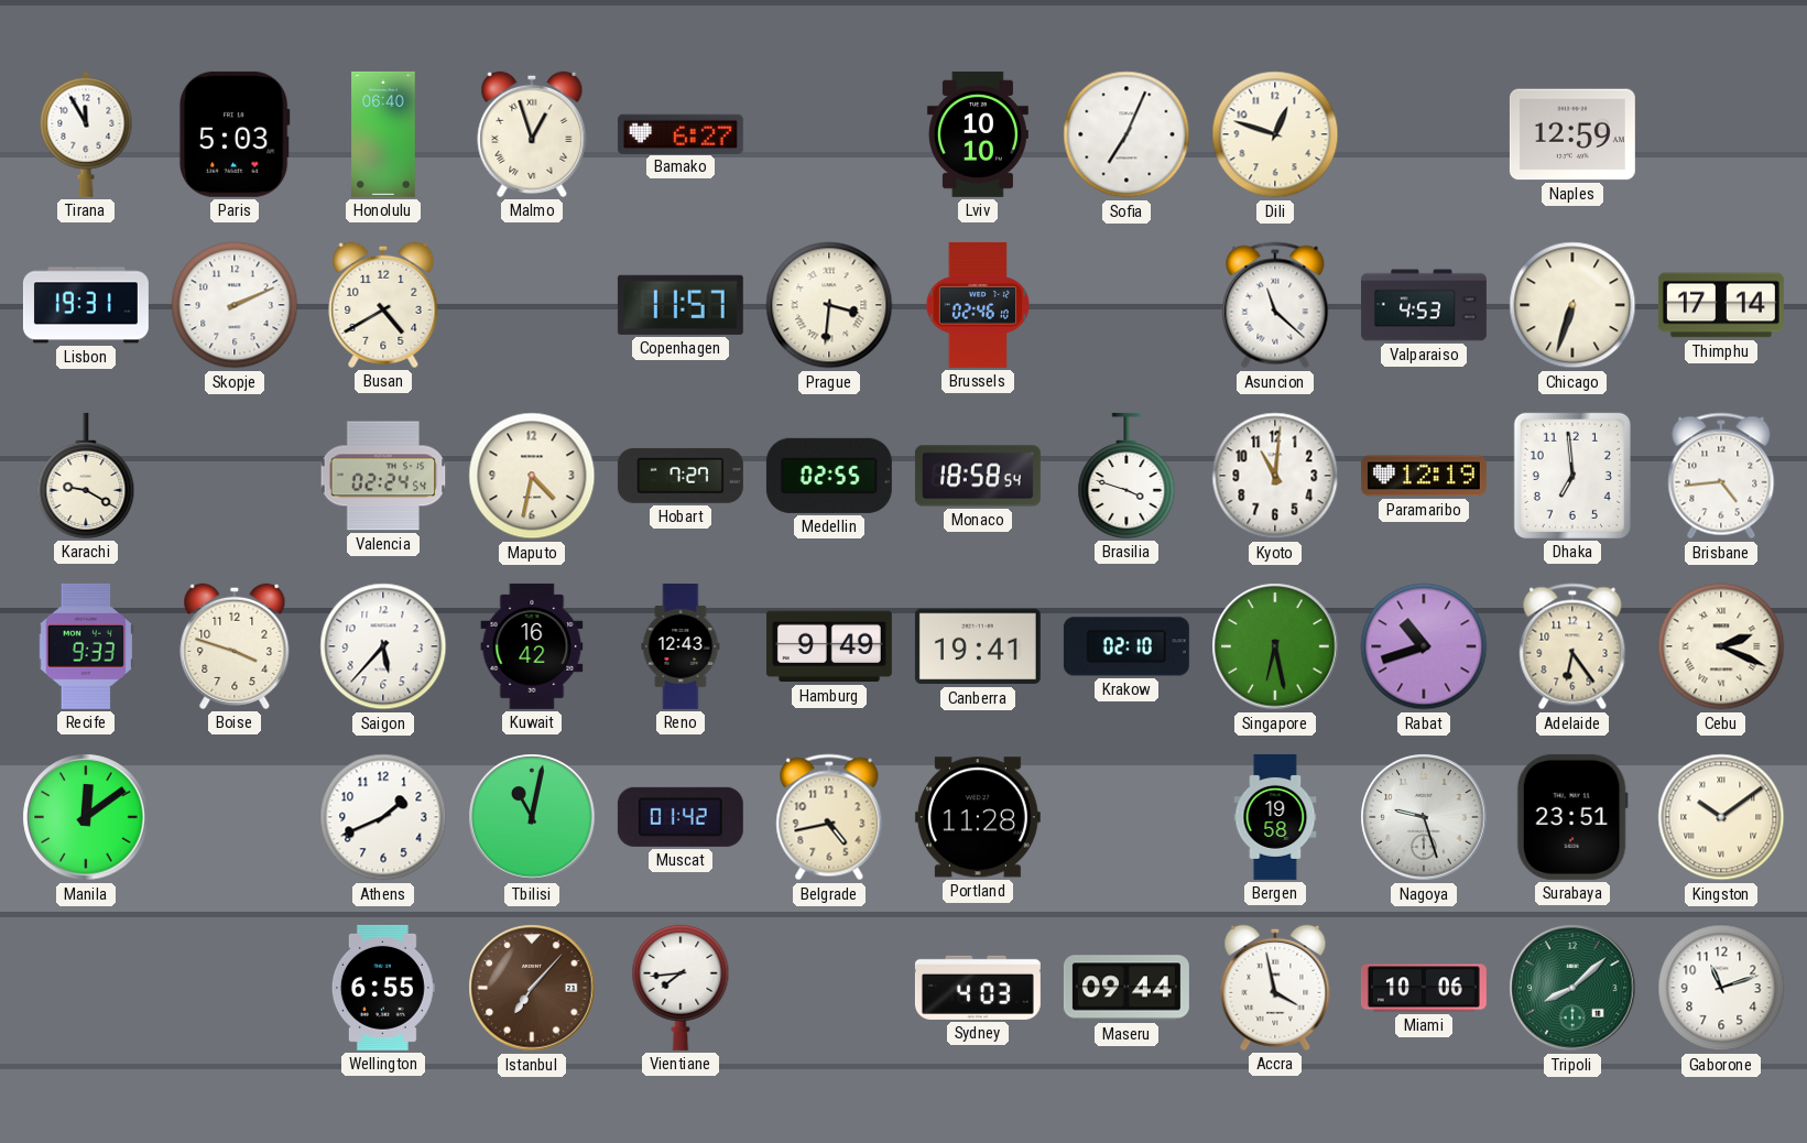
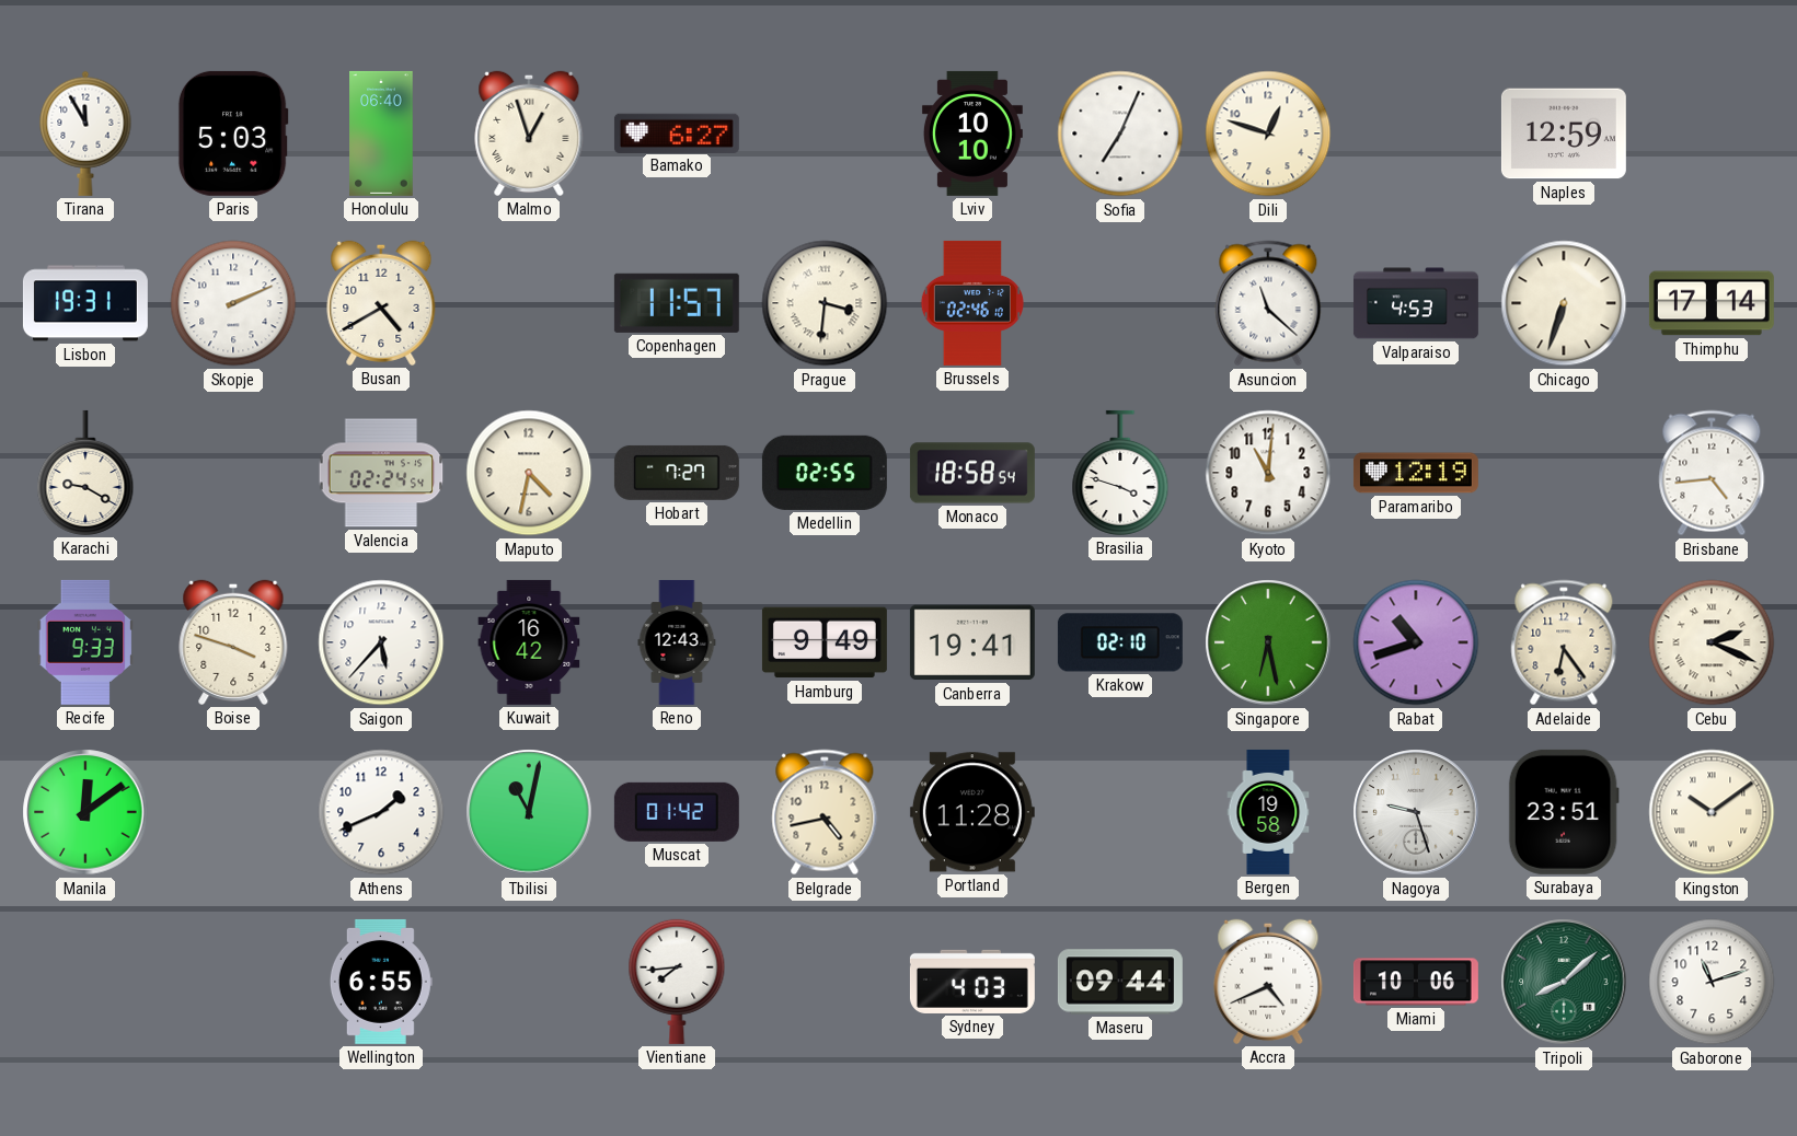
Dhaka: 6:59 -> none (1572, 476)
Istanbul: 7:07 -> none (532, 988)
Accra: 3:58 -> 4:41 (1268, 982)
